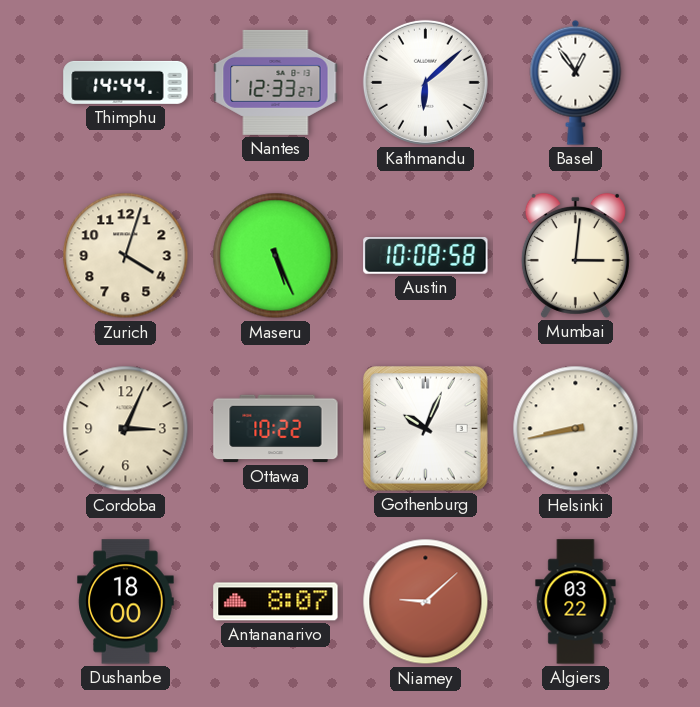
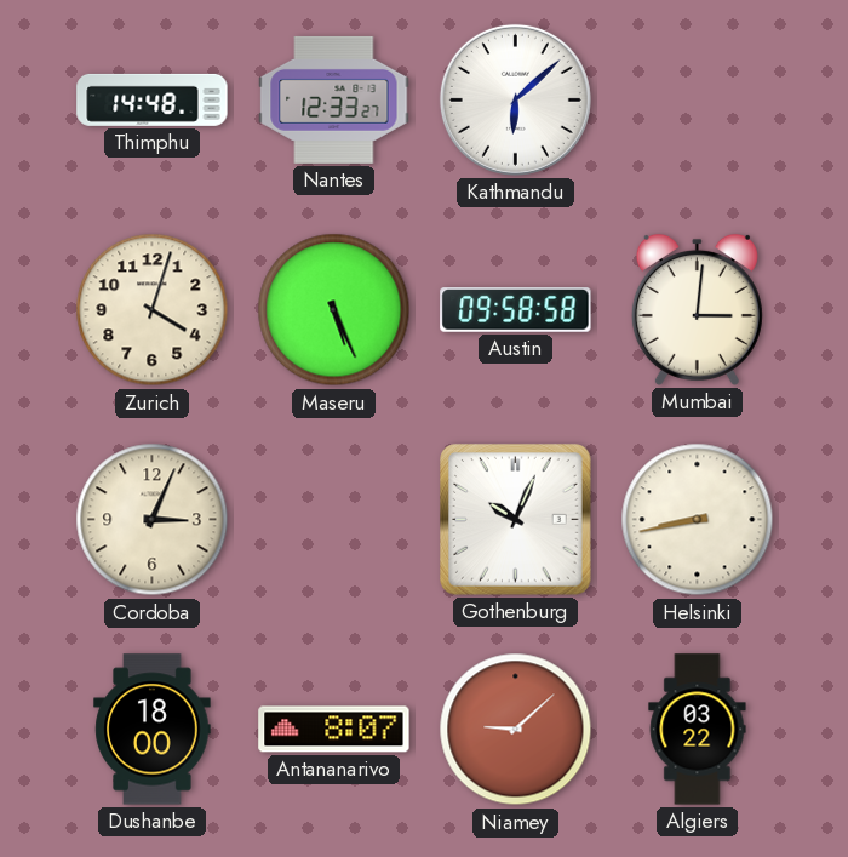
Thimphu: 14:44 -> 14:48 (153, 99)
Basel: 12:54 -> none (576, 82)
Austin: 10:08 -> 09:58 (516, 310)
Ottawa: 10:22 -> none (276, 429)
